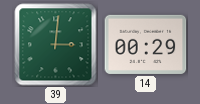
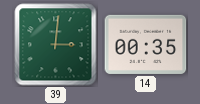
14: 00:29 -> 00:35 (146, 44)
